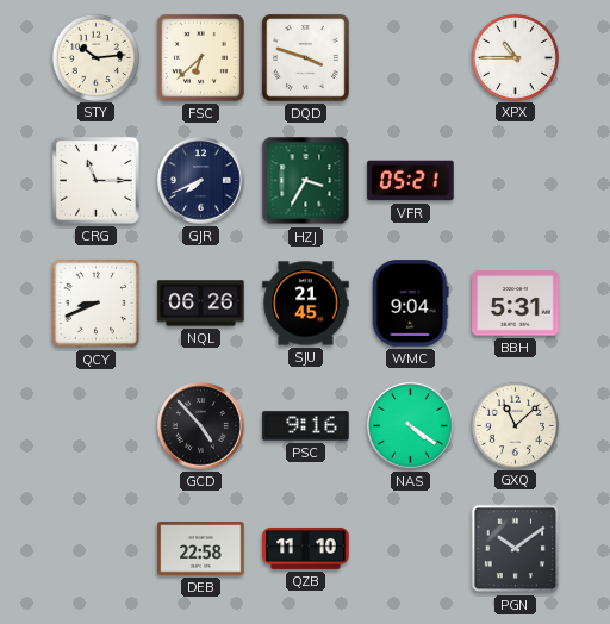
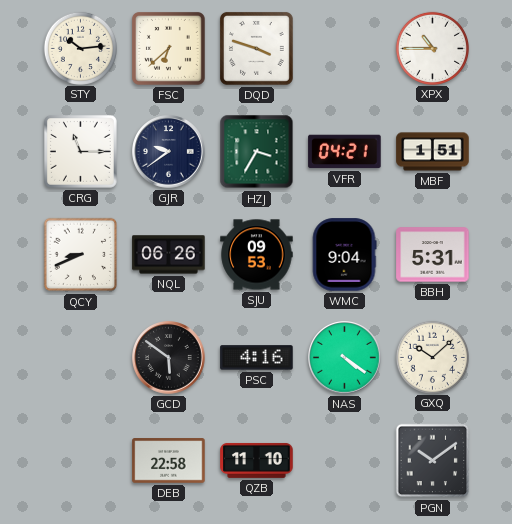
GJR: 7:41 -> 9:39 (169, 152)
VFR: 05:21 -> 04:21 (345, 152)
MBF: none -> 1:51 (433, 152)
SJU: 21:45 -> 09:53 (257, 255)
GCD: 4:53 -> 5:51 (169, 358)
PSC: 9:16 -> 4:16 (257, 358)
GXQ: 11:08 -> 10:08 (432, 357)
